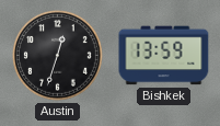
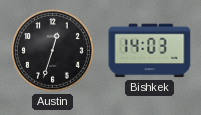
Bishkek: 13:59 -> 14:03 (150, 51)
